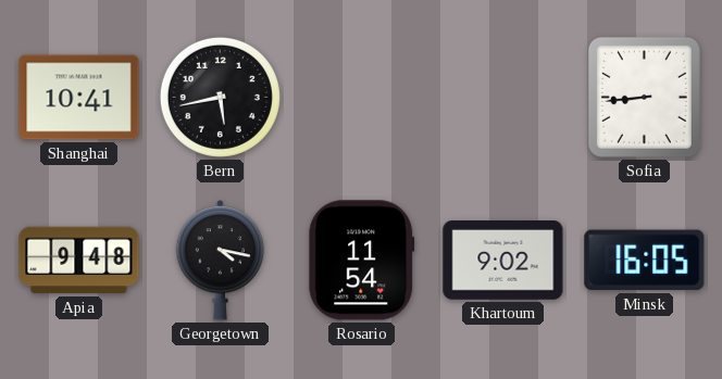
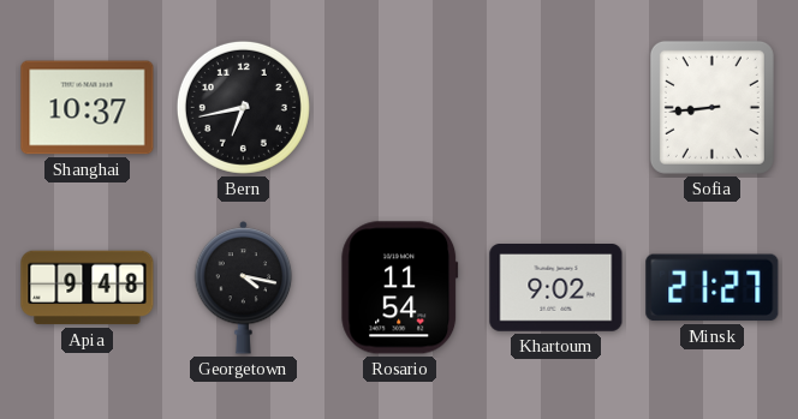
Shanghai: 10:41 -> 10:37 (88, 108)
Bern: 5:43 -> 6:43 (243, 107)
Minsk: 16:05 -> 21:27 (713, 288)
